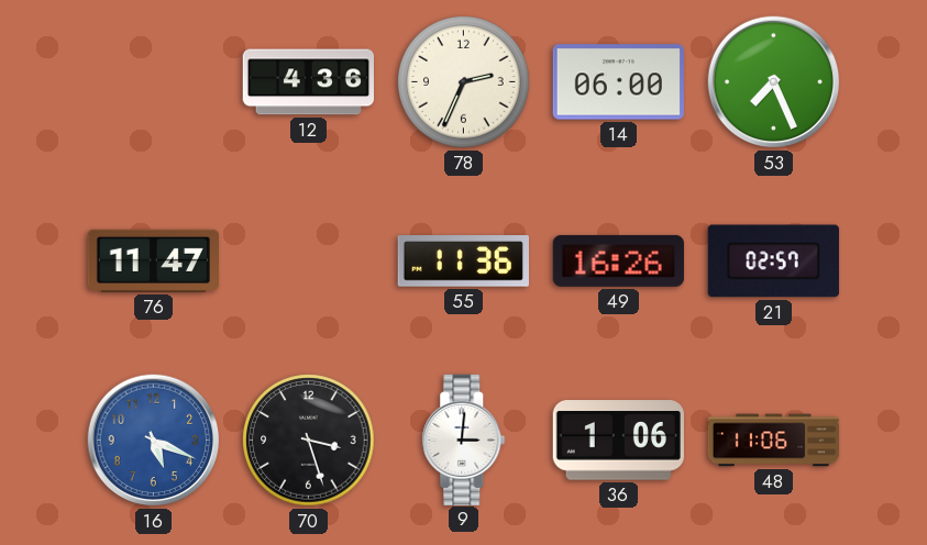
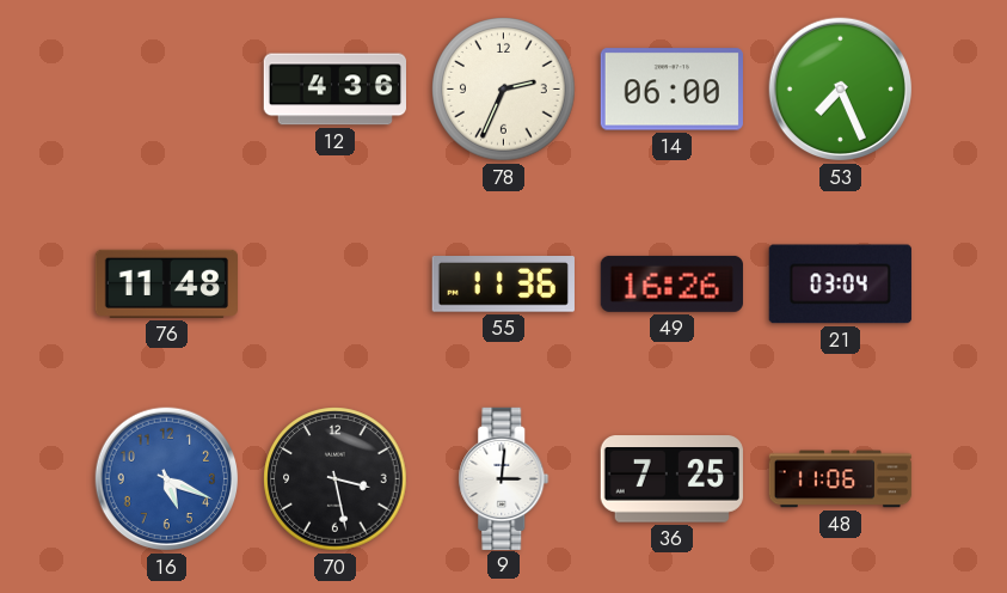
76: 11:47 -> 11:48 (166, 283)
21: 02:57 -> 03:04 (840, 285)
70: 3:27 -> 3:28 (336, 479)
36: 1:06 -> 7:25 (671, 479)
